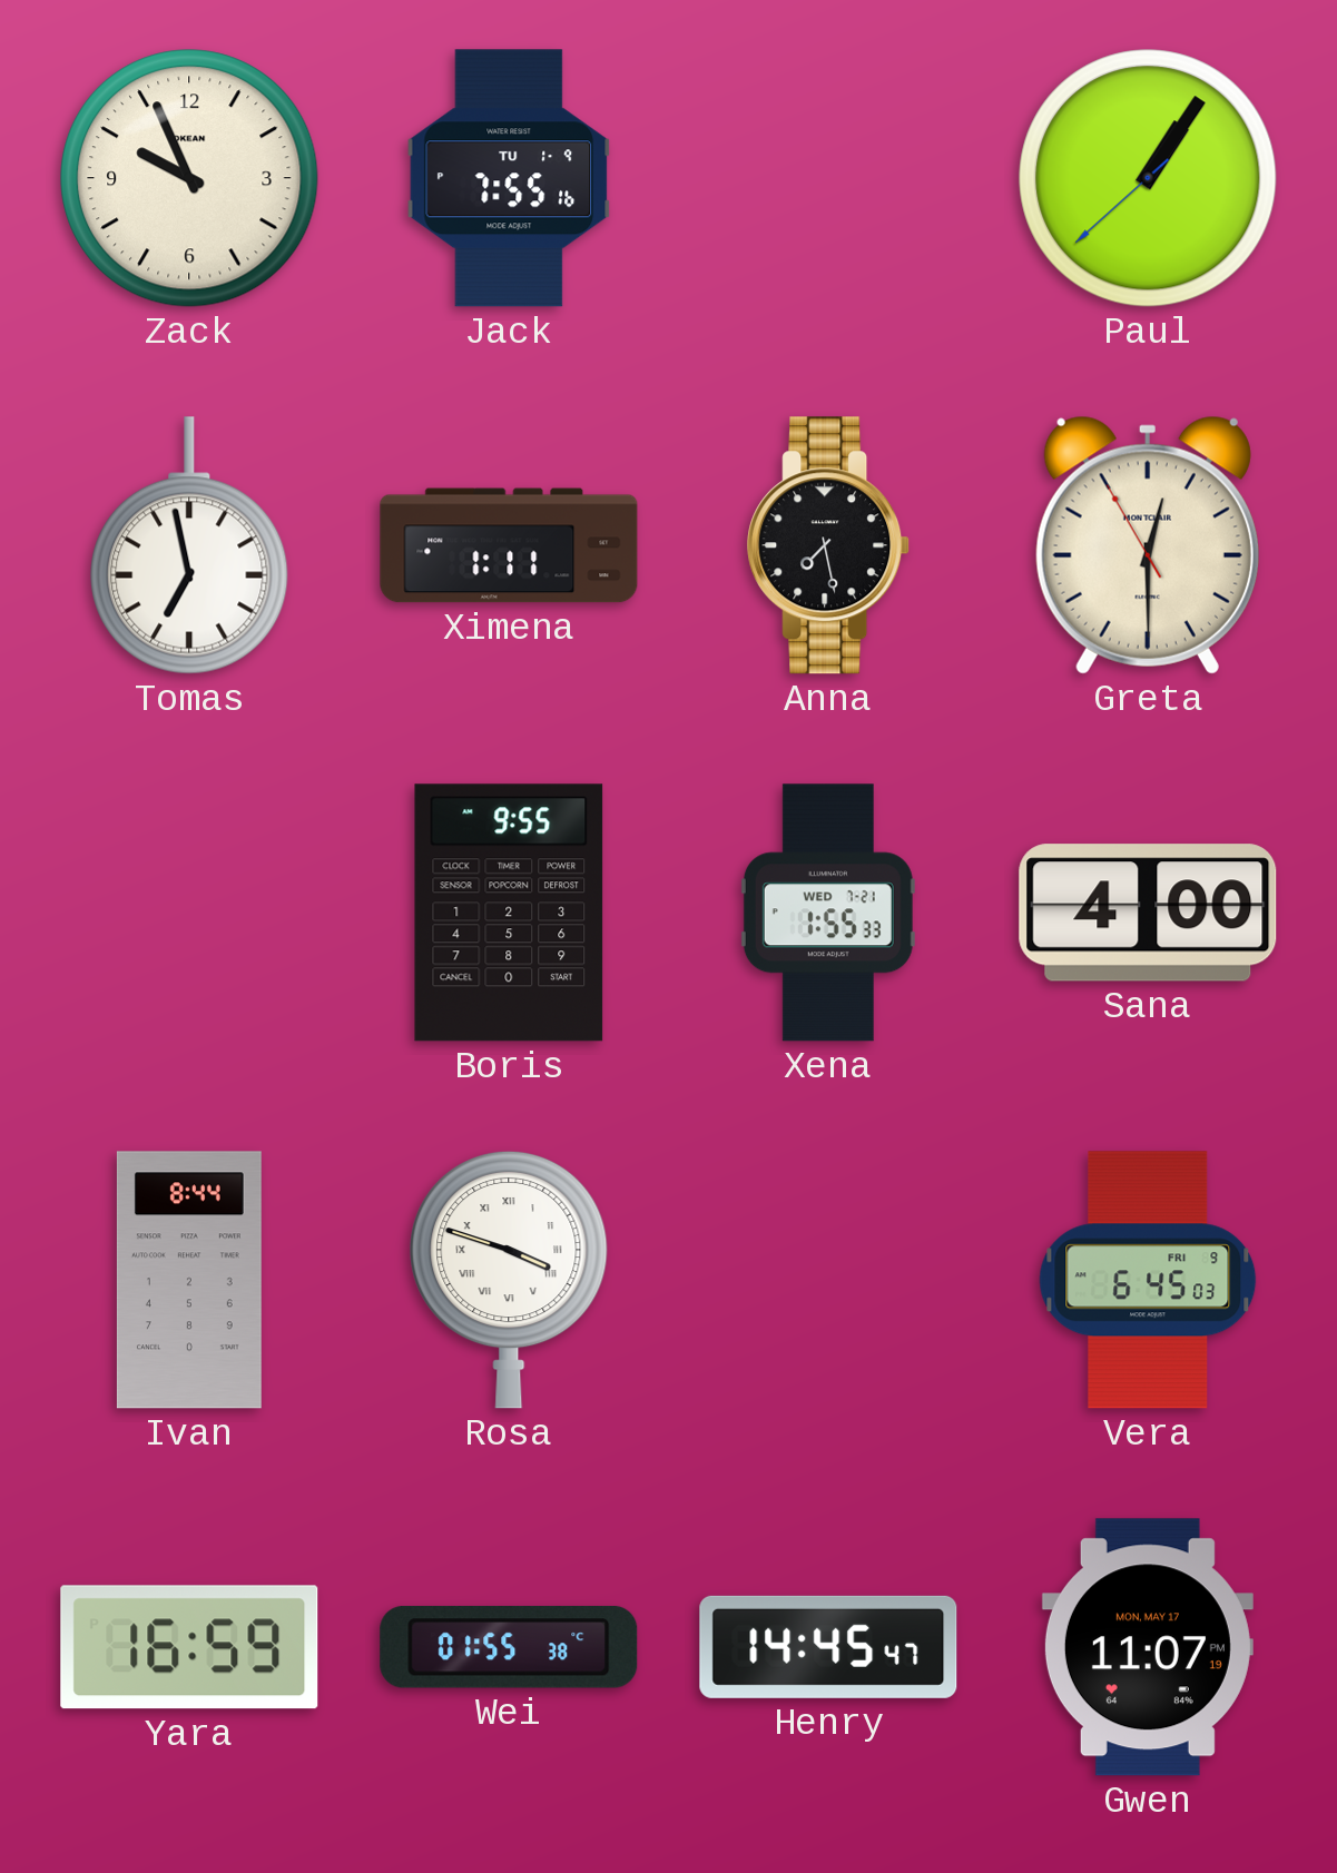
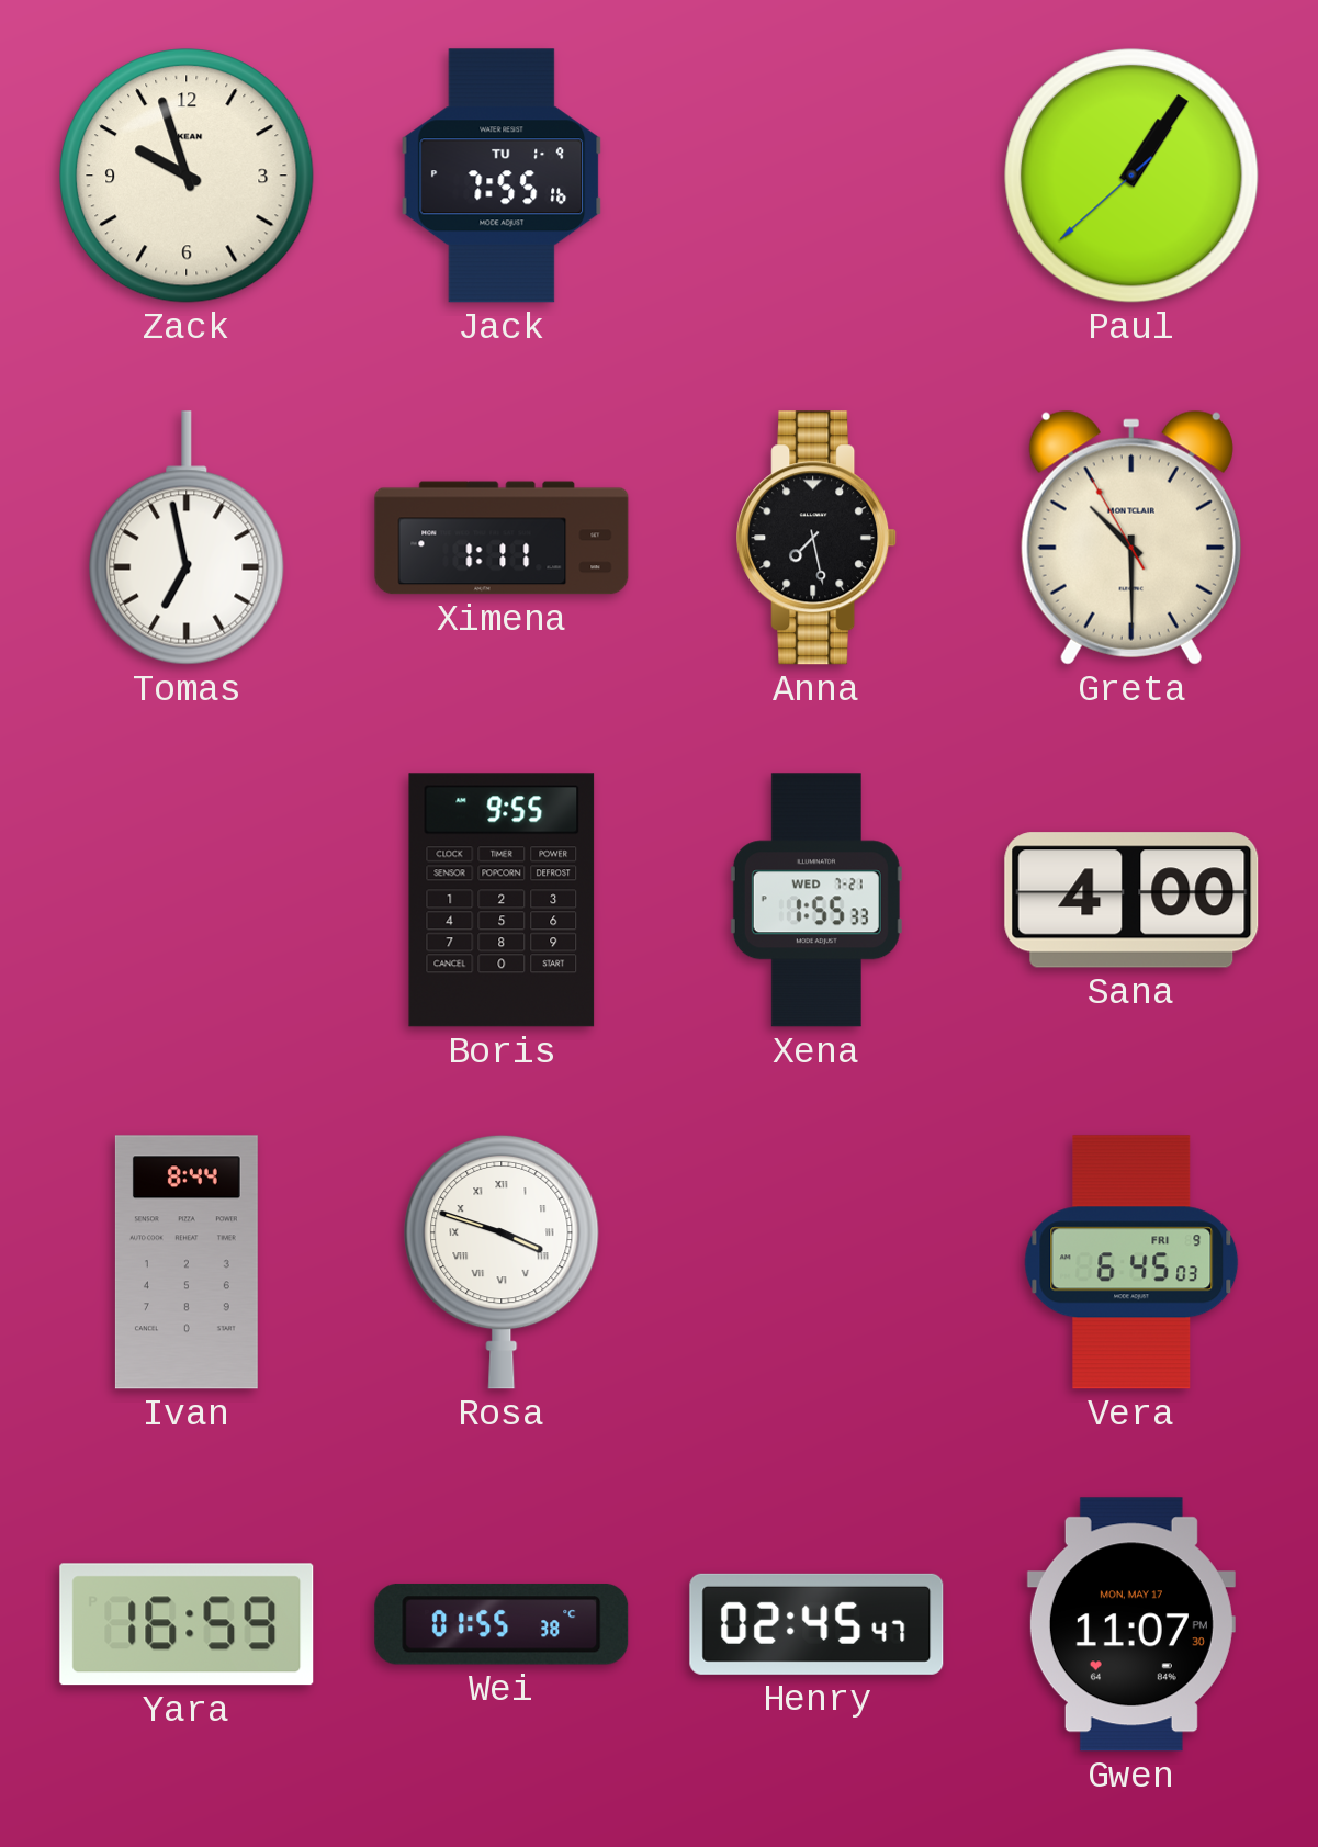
Zack: 9:56 -> 9:57 (187, 176)
Greta: 12:29 -> 10:29 (1131, 538)
Henry: 14:45 -> 02:45 (816, 1624)
Gwen: 11:07:19 PM -> 11:07:30 PM (1131, 1624)
